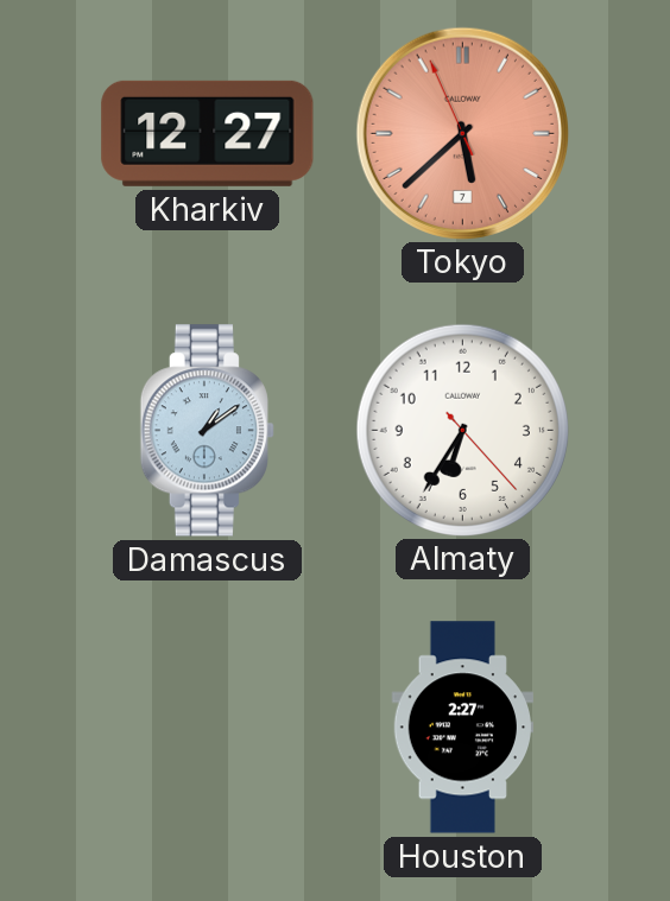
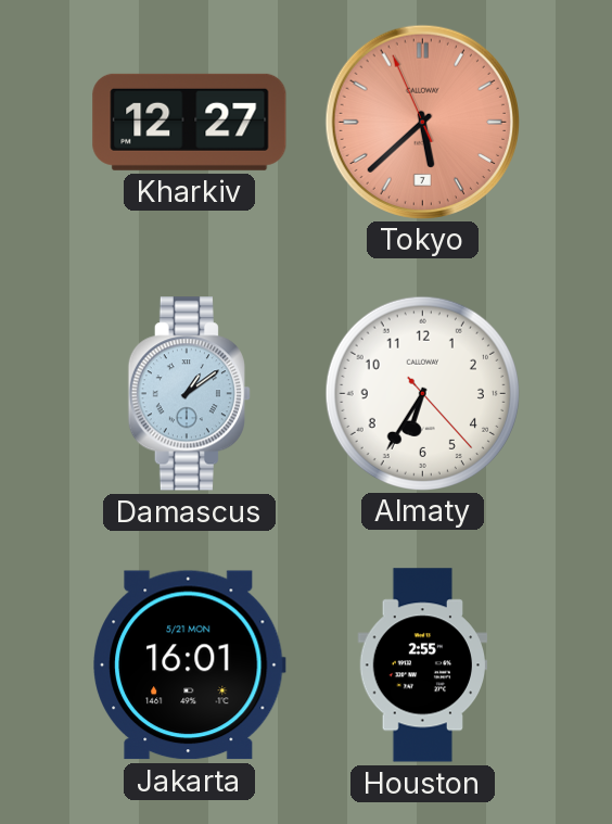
Jakarta: none -> 16:01 (190, 665)
Houston: 2:27 -> 2:55 (423, 665)
